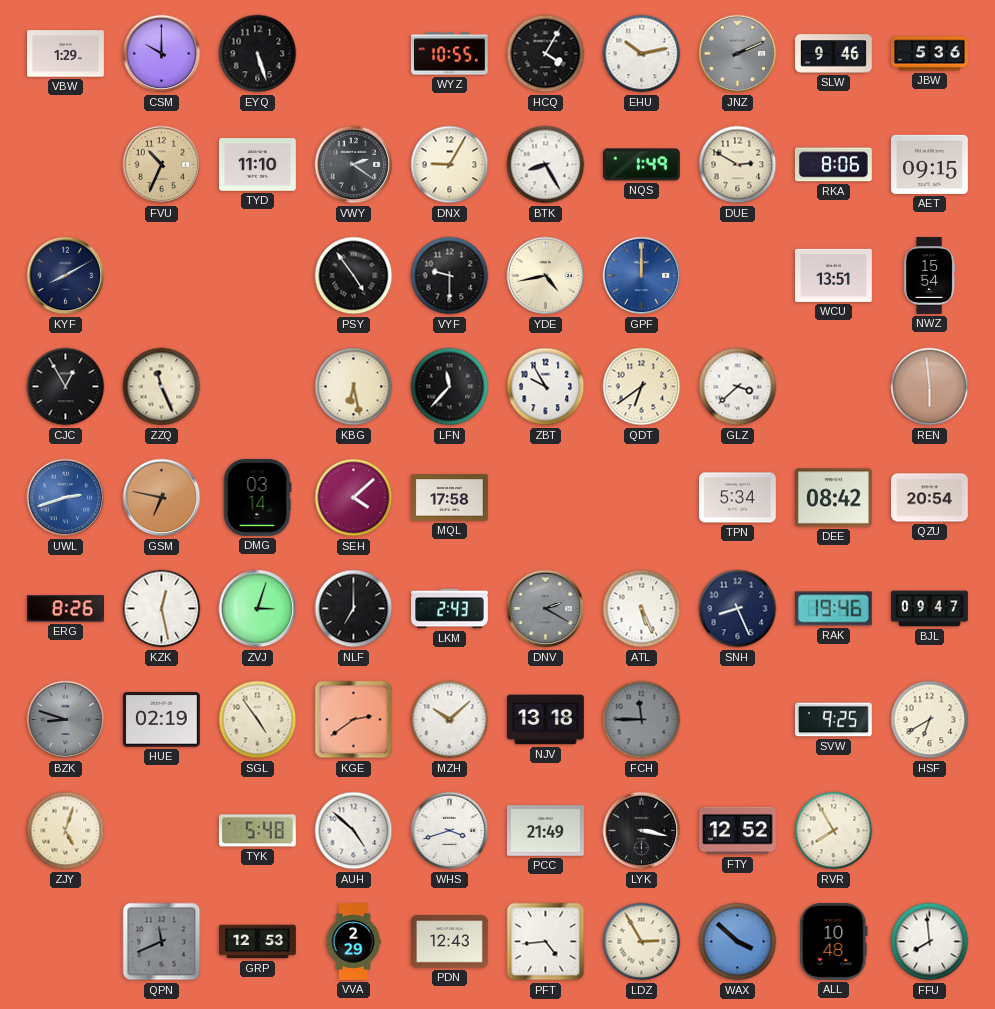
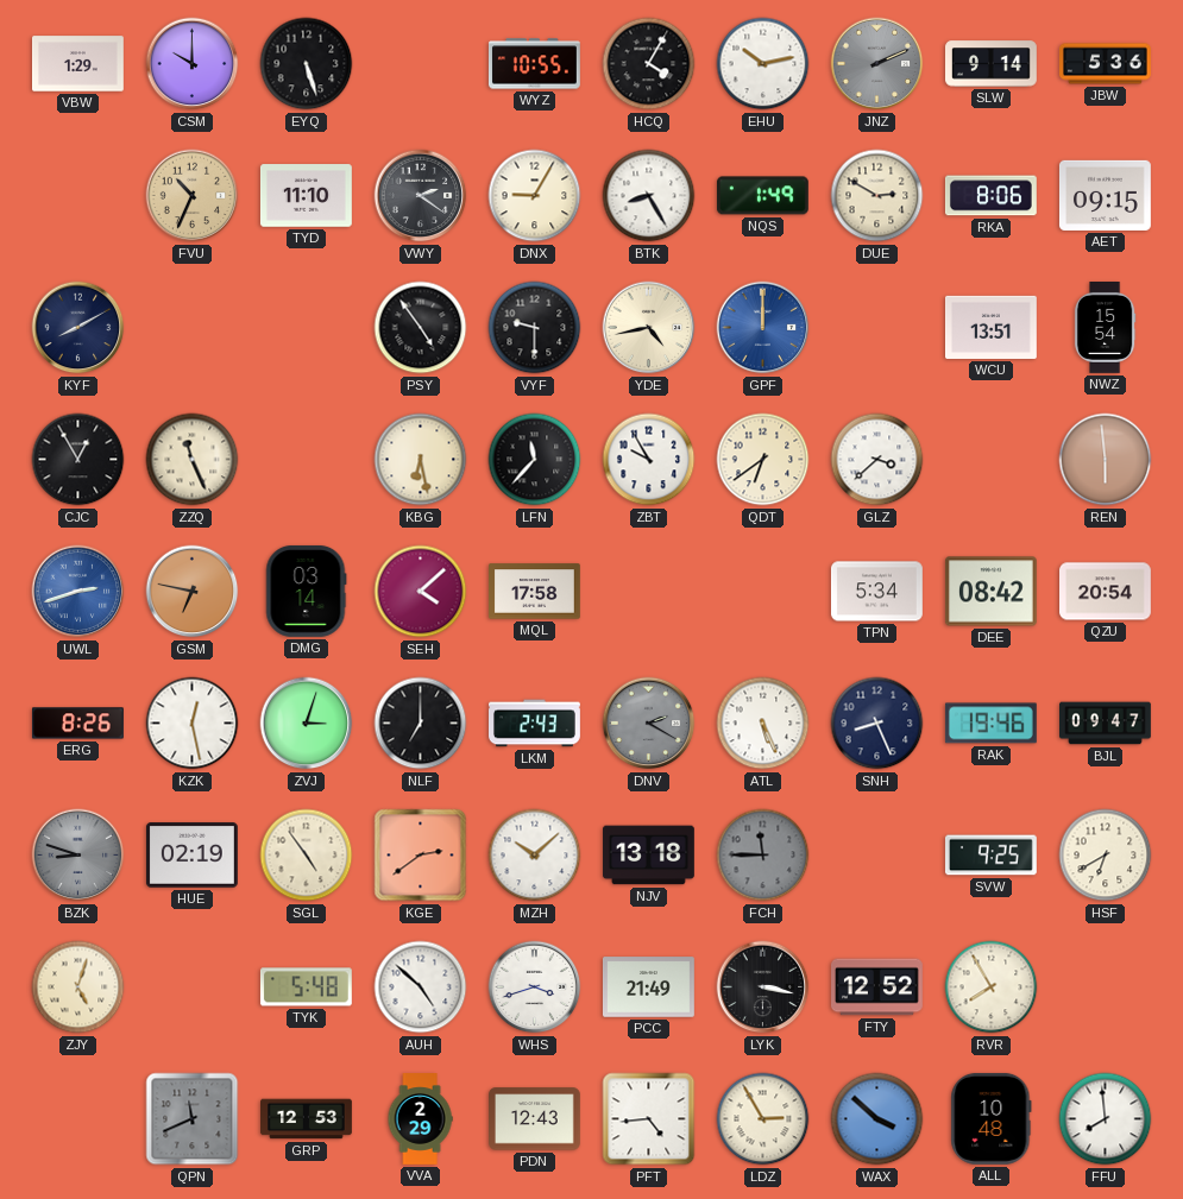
SLW: 9:46 -> 9:14 (992, 64)
